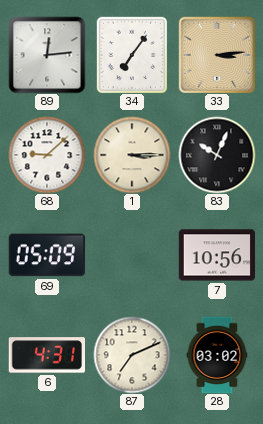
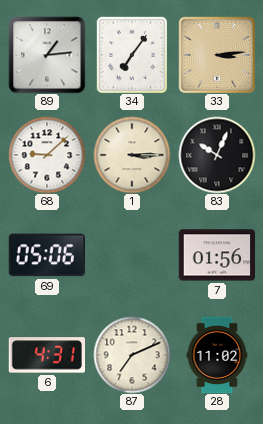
89: 12:14 -> 1:14 (47, 55)
69: 05:09 -> 05:06 (46, 255)
7: 10:56 -> 01:56 (217, 255)
28: 03:02 -> 11:02 (217, 355)
